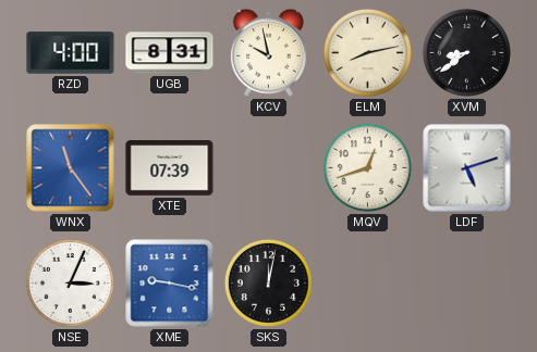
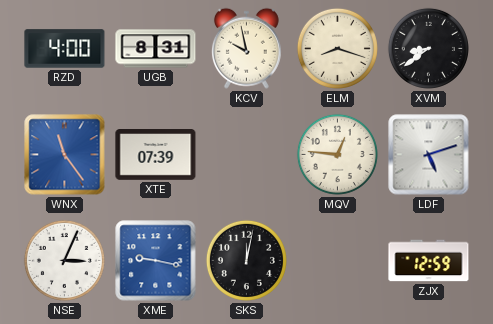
ELM: 8:13 -> 8:18 (337, 48)
MQV: 12:42 -> 12:46 (337, 154)
ZJX: none -> 12:59 (429, 261)
